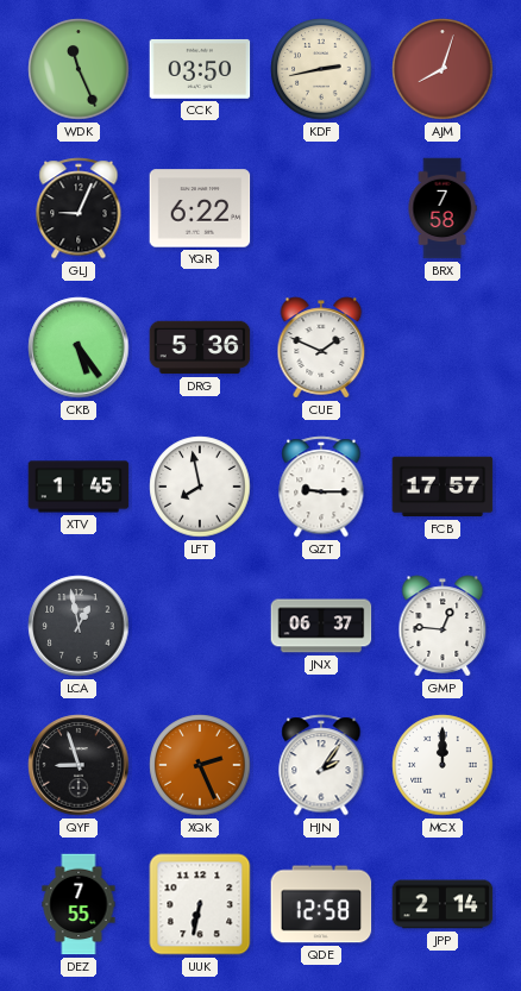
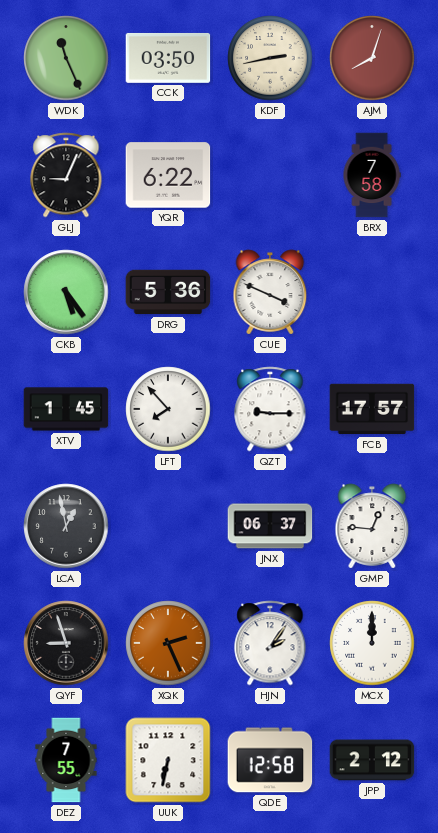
CUE: 1:49 -> 3:49 (270, 292)
LFT: 7:58 -> 7:53 (168, 409)
JPP: 2:14 -> 2:12 (372, 760)
